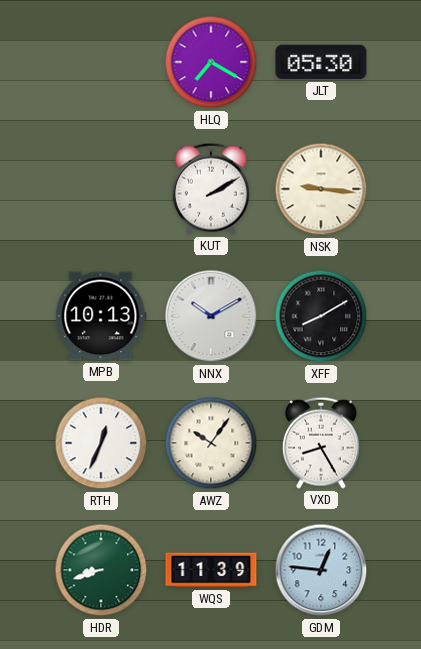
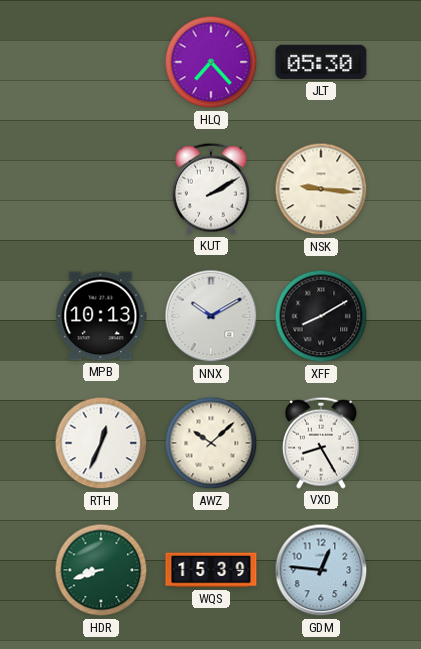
HLQ: 7:20 -> 7:23 (211, 62)
AWZ: 10:06 -> 10:08 (211, 443)
WQS: 11:39 -> 15:39 (211, 570)
